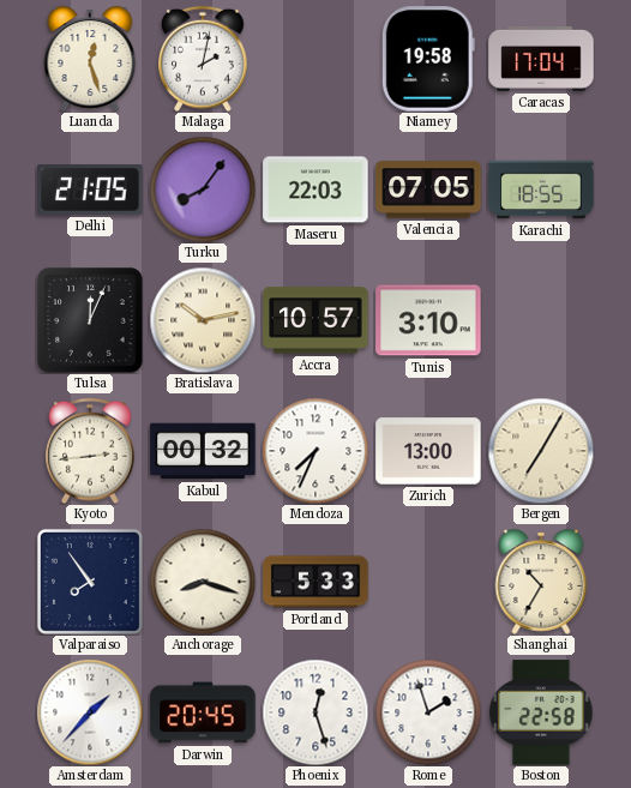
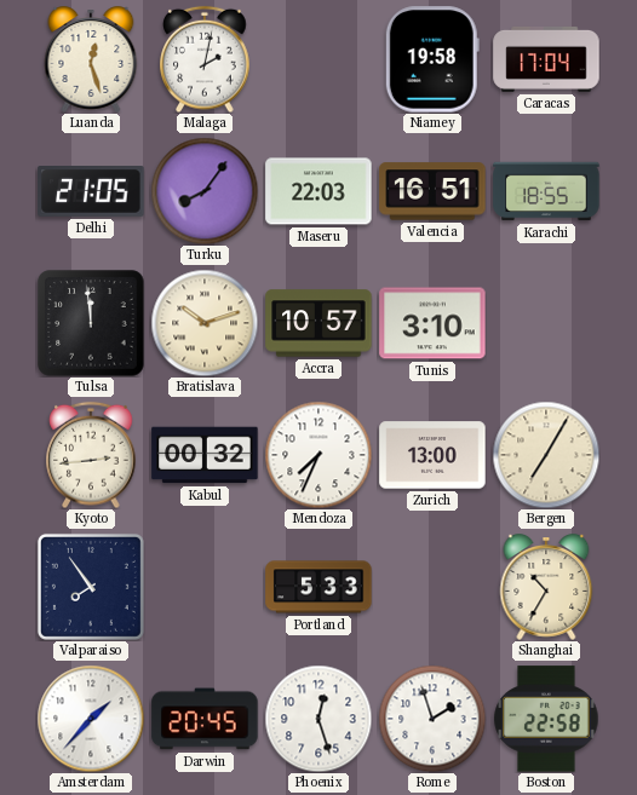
Valencia: 07:05 -> 16:51 (432, 191)
Tulsa: 12:04 -> 11:59 (91, 323)
Bratislava: 10:13 -> 10:12 (205, 323)
Anchorage: 8:18 -> none (203, 582)
